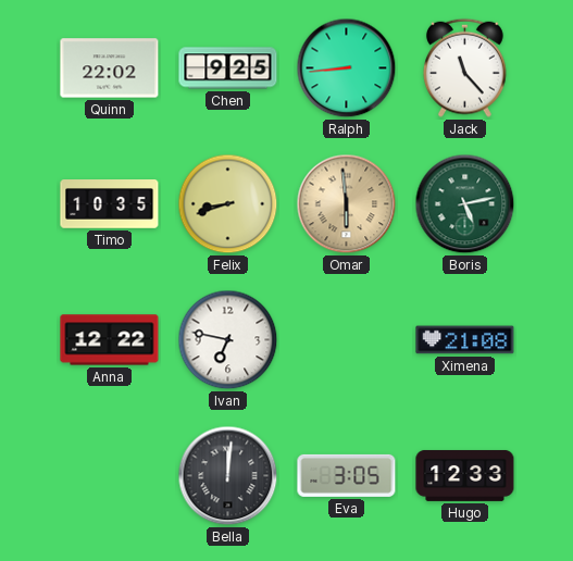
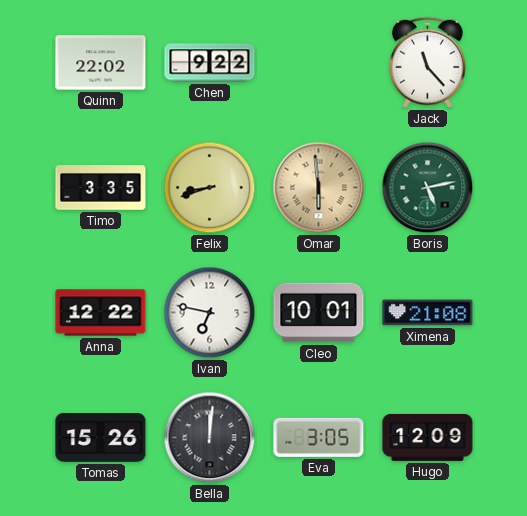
Chen: 9:25 -> 9:22 (210, 63)
Ralph: 8:44 -> none (347, 68)
Timo: 10:35 -> 3:35 (101, 188)
Cleo: none -> 10:01 (319, 313)
Tomas: none -> 15:26 (101, 438)
Hugo: 12:33 -> 12:09 (428, 437)
